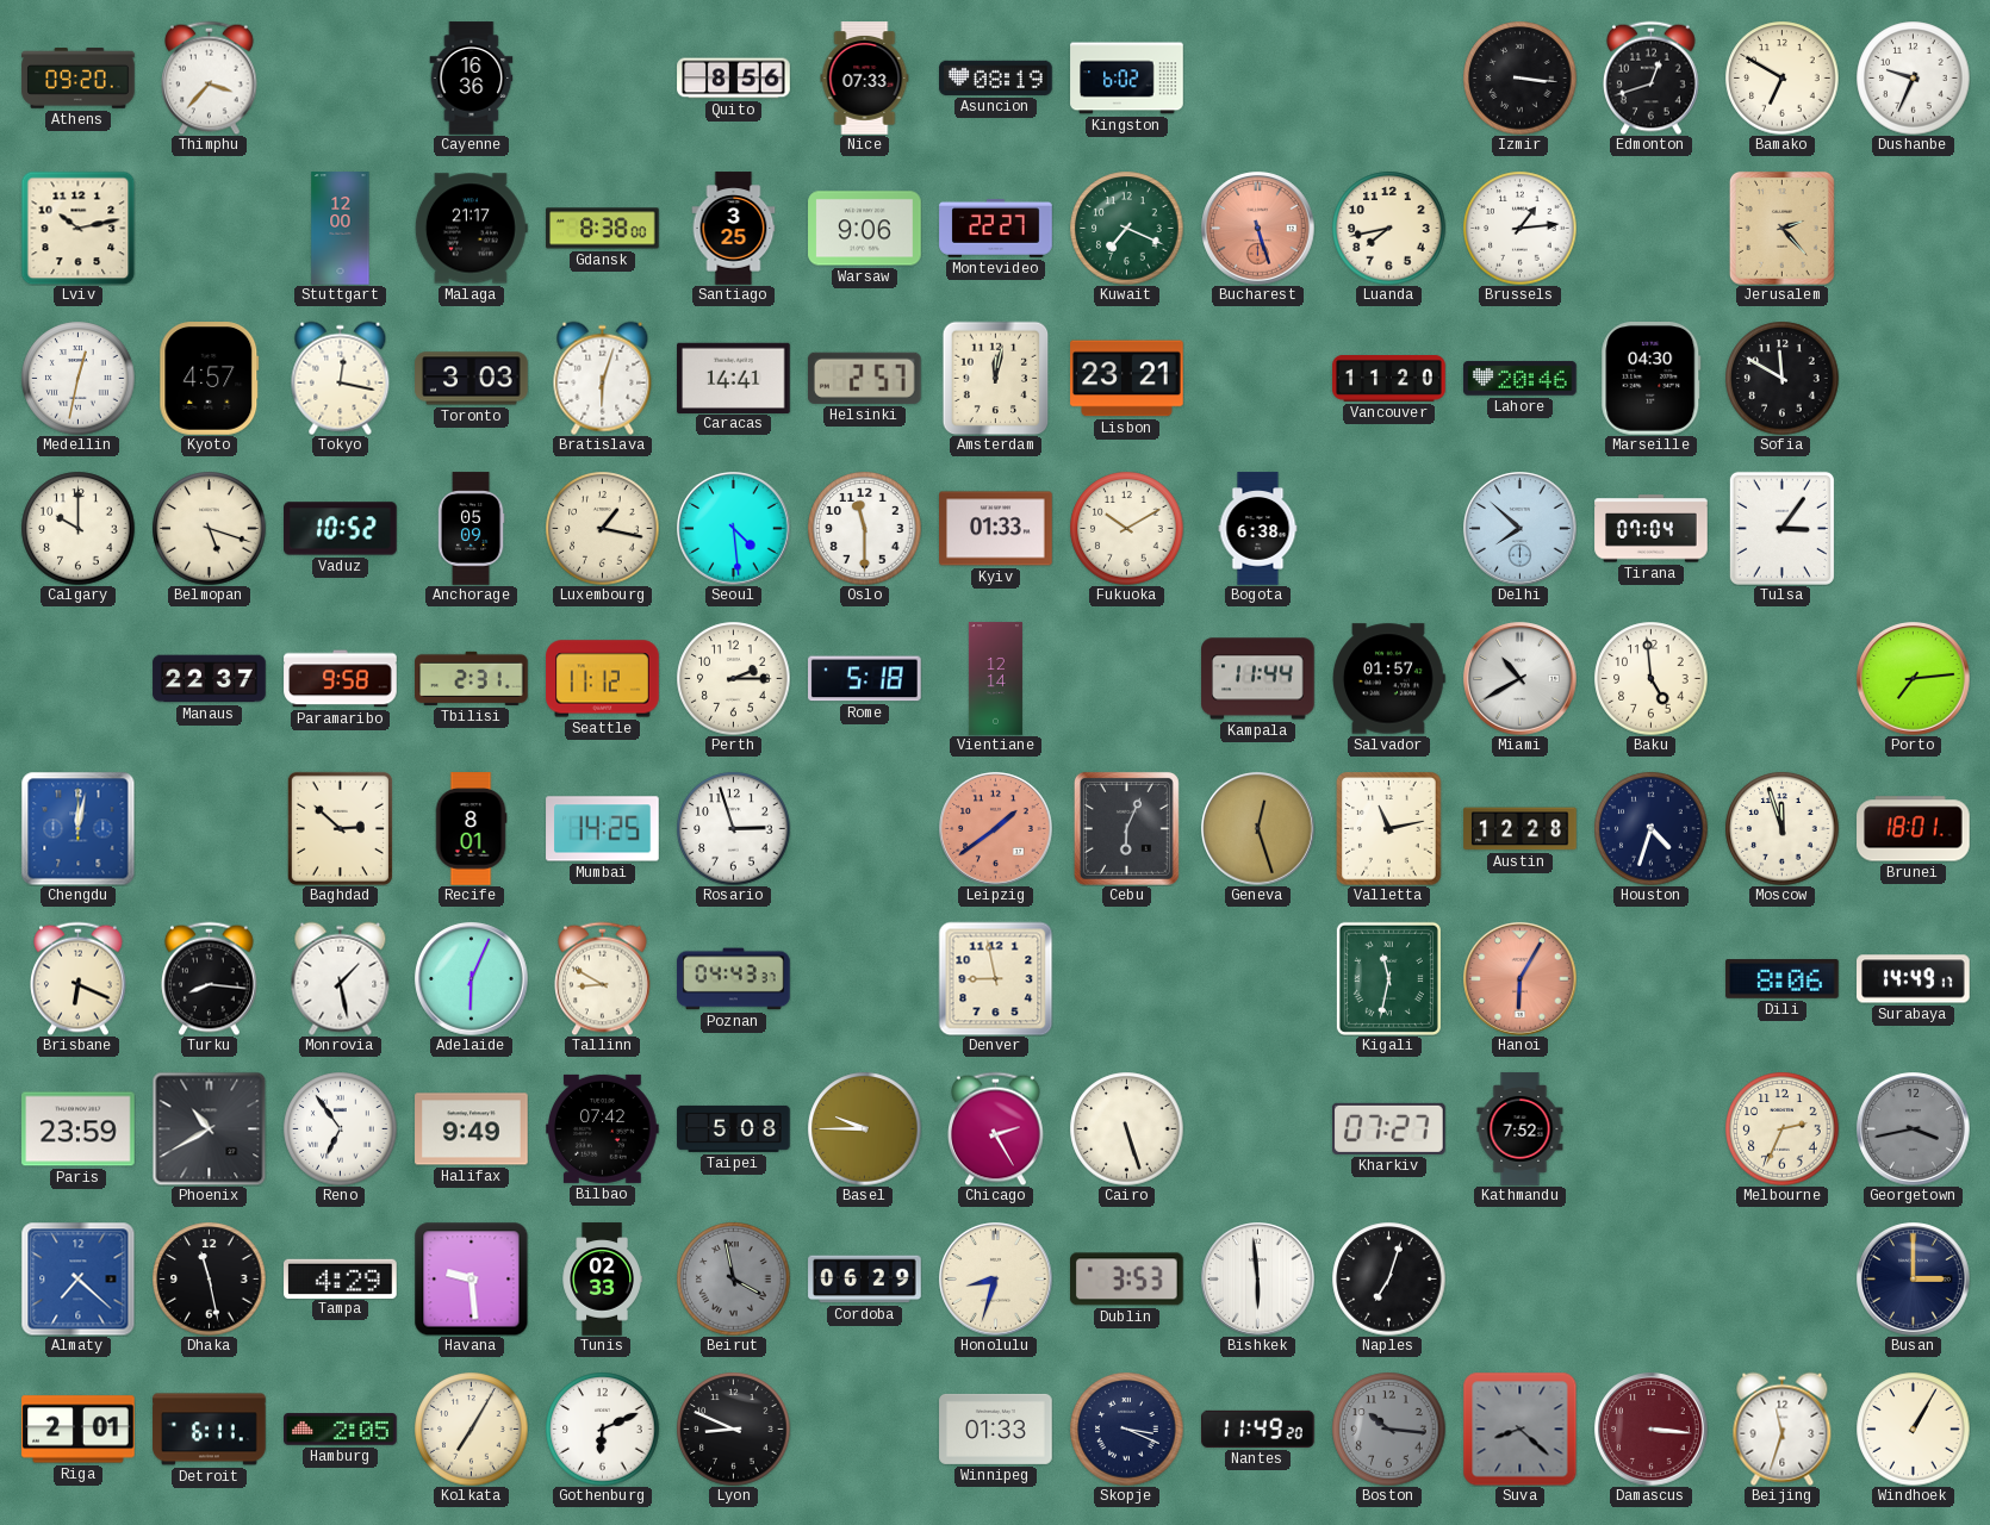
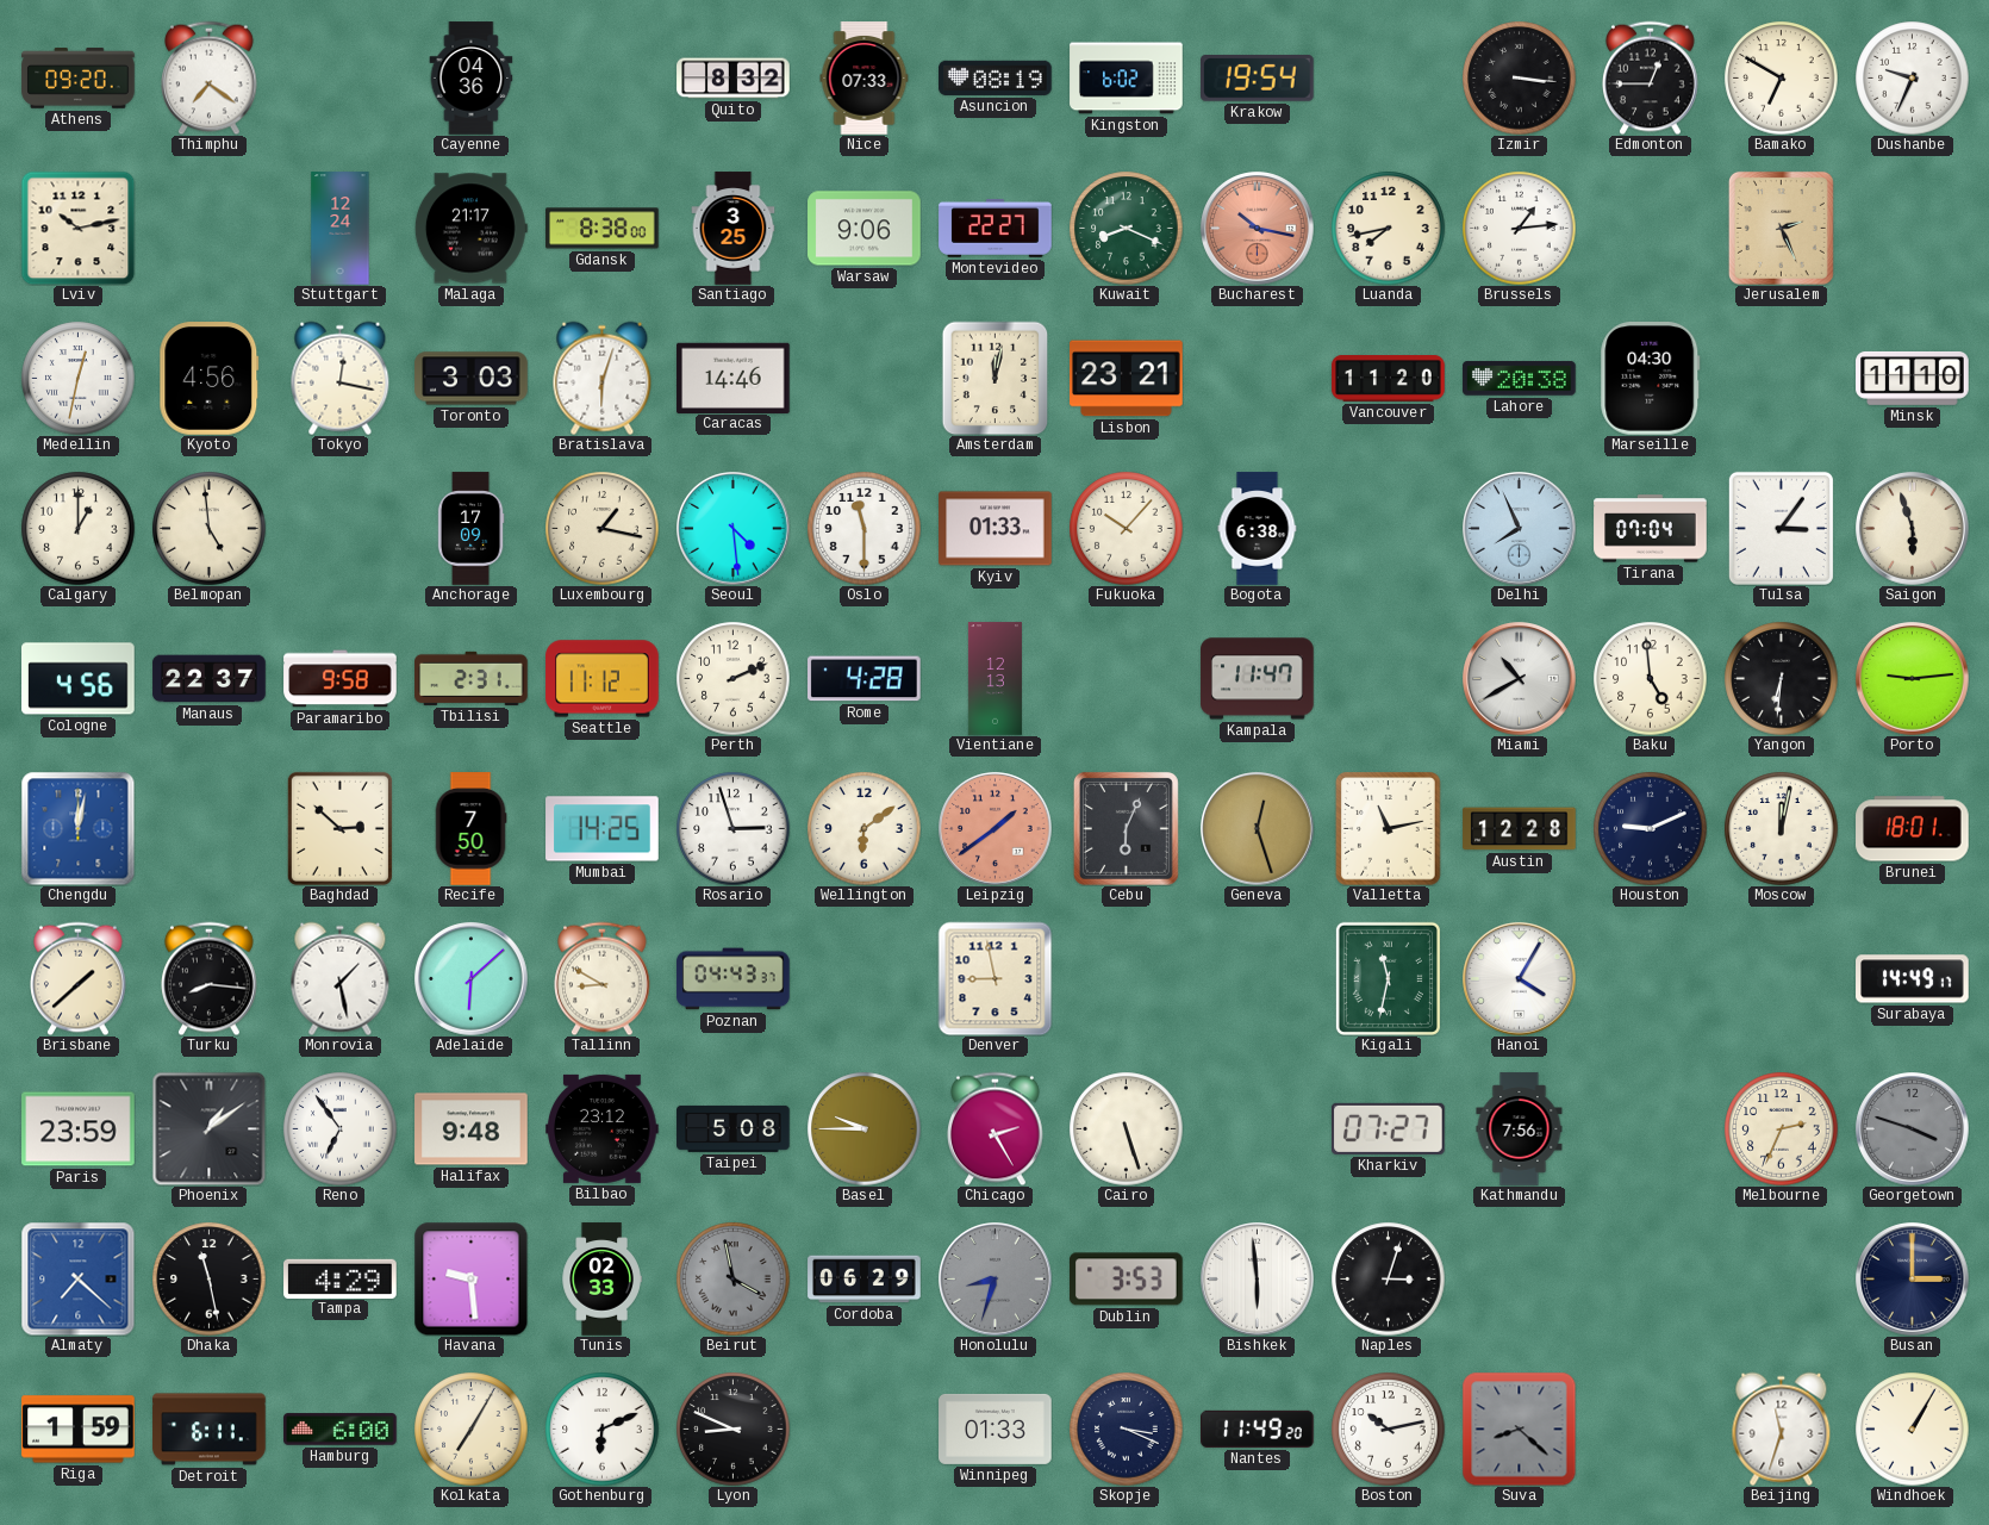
Thimphu: 3:37 -> 7:21 (210, 77)
Cayenne: 16:36 -> 04:36 (472, 79)
Quito: 8:56 -> 8:32 (734, 79)
Krakow: none -> 19:54 (1258, 79)
Edmonton: 12:42 -> 12:45 (1651, 77)
Stuttgart: 12:00 -> 12:24 (341, 229)
Kuwait: 7:19 -> 8:19 (1126, 228)
Bucharest: 5:27 -> 10:17 (1258, 229)
Jerusalem: 2:23 -> 2:26 (1781, 228)
Kyoto: 4:57 -> 4:56 (210, 379)
Caracas: 14:41 -> 14:46 (734, 378)
Helsinki: 2:57 -> none (864, 378)
Lahore: 20:46 -> 20:38 (1520, 379)
Sofia: 11:50 -> none (1781, 378)
Minsk: none -> 11:10 (1913, 378)
Calgary: 10:00 -> 1:00 (77, 528)
Belmopan: 5:18 -> 4:59 (208, 528)
Vaduz: 10:52 -> none (341, 529)
Anchorage: 05:09 -> 17:09 (470, 529)
Fukuoka: 10:10 -> 10:07 (1126, 528)
Delhi: 7:52 -> 7:56 (1520, 529)
Saigon: none -> 5:57 (1913, 529)
Cologne: none -> 4:56 (79, 679)
Perth: 2:15 -> 2:11 (732, 678)
Rome: 5:18 -> 4:28 (865, 679)
Vientiane: 12:14 -> 12:13 (994, 679)
Kampala: 11:44 -> 11:47 (1258, 679)
Salvador: 01:57 -> none (1389, 679)
Yangon: none -> 6:31 (1781, 678)
Porto: 7:14 -> 9:14 (1913, 679)
Recife: 8:01 -> 7:50 (470, 829)
Wellington: none -> 6:09 (863, 828)
Houston: 4:33 -> 9:11 (1650, 828)
Moscow: 11:57 -> 12:02 (1781, 828)
Brisbane: 6:19 -> 1:38 (79, 978)
Adelaide: 6:04 -> 6:08 (472, 979)
Hanoi: 6:05 -> 4:05 (1520, 979)
Hanoi dial: salmon -> white (1520, 979)
Dili: 8:06 -> none (1783, 979)
Phoenix: 10:40 -> 1:09 (208, 1128)
Halifax: 9:49 -> 9:48 (472, 1129)
Bilbao: 07:42 -> 23:12 (603, 1128)
Kathmandu: 7:52 -> 7:56 (1520, 1129)
Georgetown: 3:43 -> 3:48 (1913, 1129)
Honolulu dial: cream -> grey (996, 1280)
Naples: 7:03 -> 3:03 (1388, 1278)
Riga: 2:01 -> 1:59 (79, 1430)
Hamburg: 2:05 -> 6:00 (341, 1430)
Boston: 10:16 -> 10:13 (1388, 1428)
Boston dial: grey -> white (1388, 1428)
Damascus: 3:16 -> none (1652, 1430)
